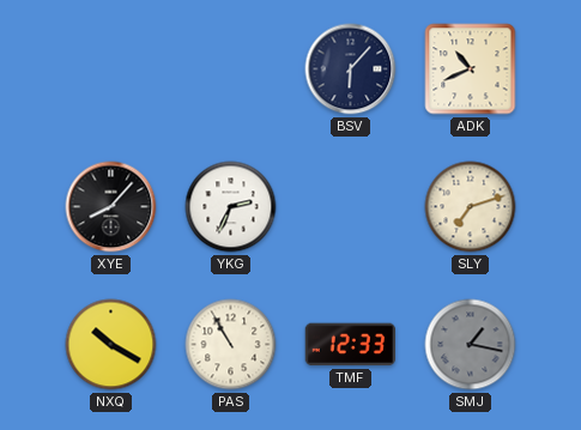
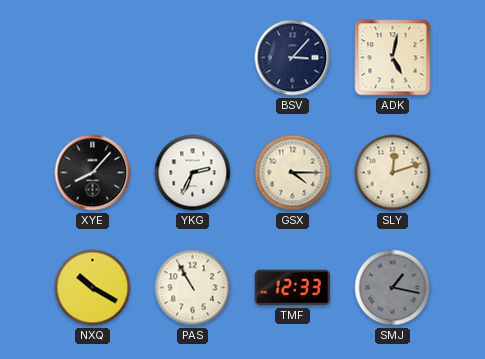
BSV: 6:07 -> 3:07 (293, 58)
ADK: 10:41 -> 5:02 (393, 58)
GSX: none -> 4:15 (293, 173)
SLY: 7:12 -> 12:12 (393, 173)
